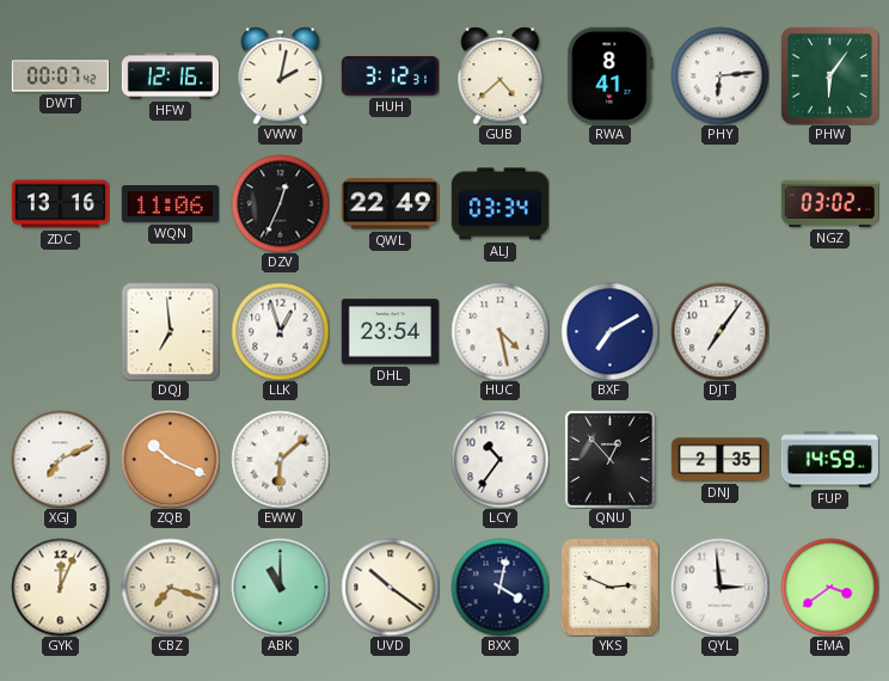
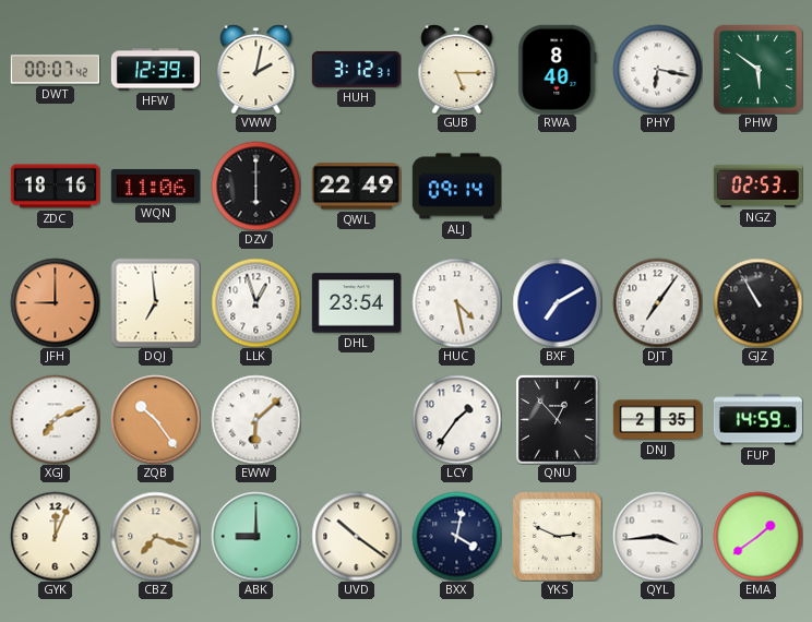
HFW: 12:16 -> 12:39 (155, 70)
GUB: 4:38 -> 5:15 (457, 69)
RWA: 8:41 -> 8:40 (558, 69)
PHY: 6:14 -> 6:17 (657, 69)
PHW: 6:06 -> 5:51 (757, 69)
ZDC: 13:16 -> 18:16 (55, 187)
DZV: 12:34 -> 6:00 (255, 186)
ALJ: 03:34 -> 09:14 (456, 187)
NGZ: 03:02 -> 02:53 (757, 186)
JFH: none -> 9:00 (55, 302)
GJZ: none -> 10:55 (757, 302)
ZQB: 10:19 -> 10:24 (155, 419)
LCY: 10:36 -> 1:36 (456, 419)
ABK: 11:00 -> 9:00 (255, 536)
QYL: 2:59 -> 3:44 (657, 536)
EMA: 3:39 -> 1:39 (757, 536)
